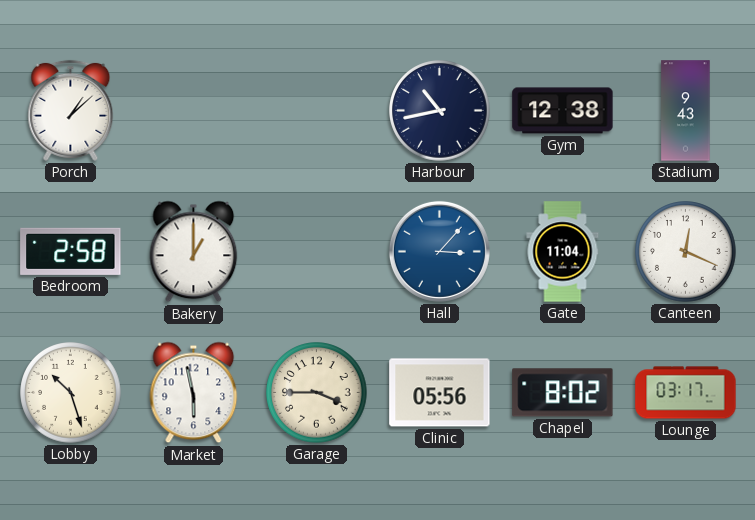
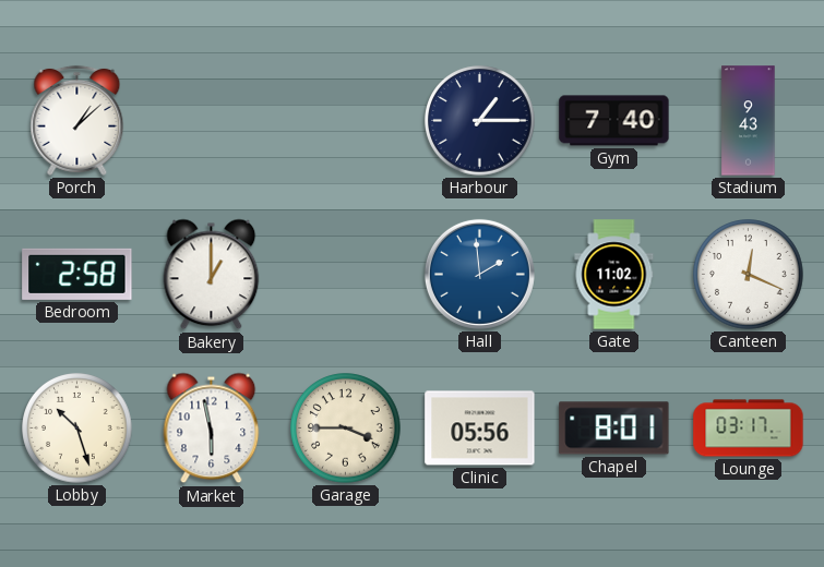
Harbour: 10:43 -> 1:15 (480, 121)
Gym: 12:38 -> 7:40 (614, 121)
Hall: 3:07 -> 1:59 (479, 274)
Gate: 11:04 -> 11:02 (614, 275)
Chapel: 8:02 -> 8:01 (614, 429)
